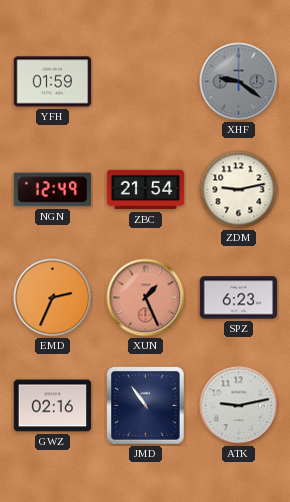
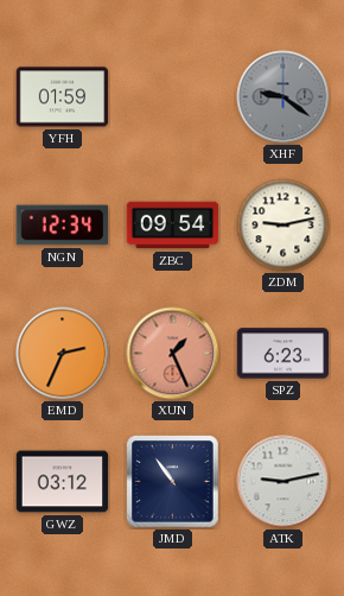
NGN: 12:49 -> 12:34 (63, 226)
ZBC: 21:54 -> 09:54 (173, 226)
GWZ: 02:16 -> 03:12 (63, 482)
